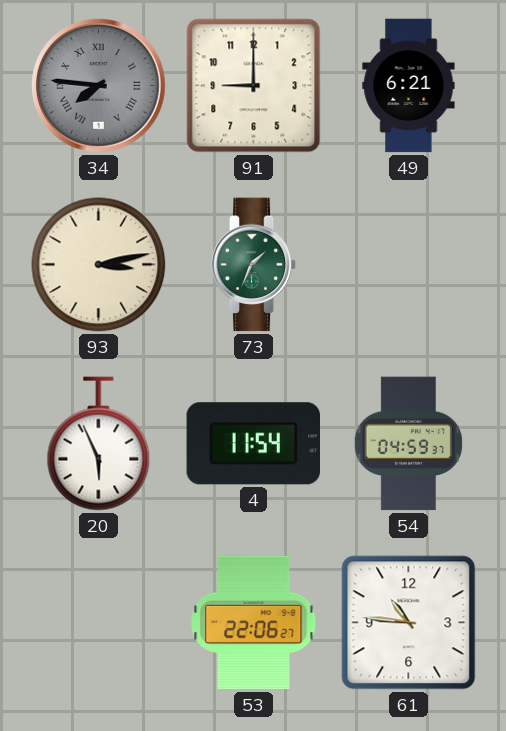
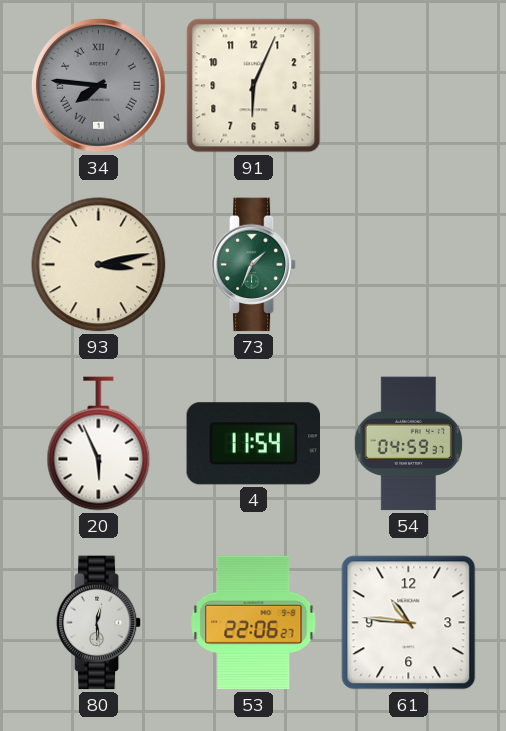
91: 9:00 -> 6:04 (254, 86)
49: 6:21 -> none (409, 86)
80: none -> 12:29 (99, 623)
